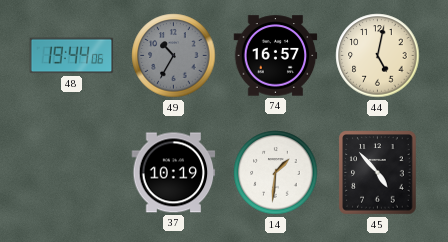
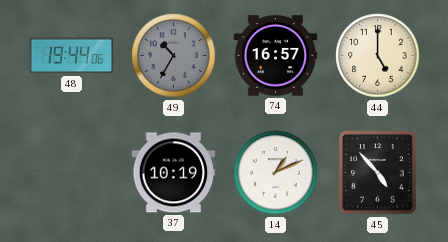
44: 5:02 -> 5:00 (378, 56)
14: 1:31 -> 1:11 (276, 173)
